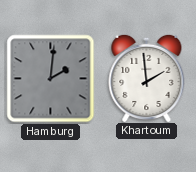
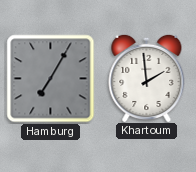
Hamburg: 2:01 -> 7:05 (51, 79)
